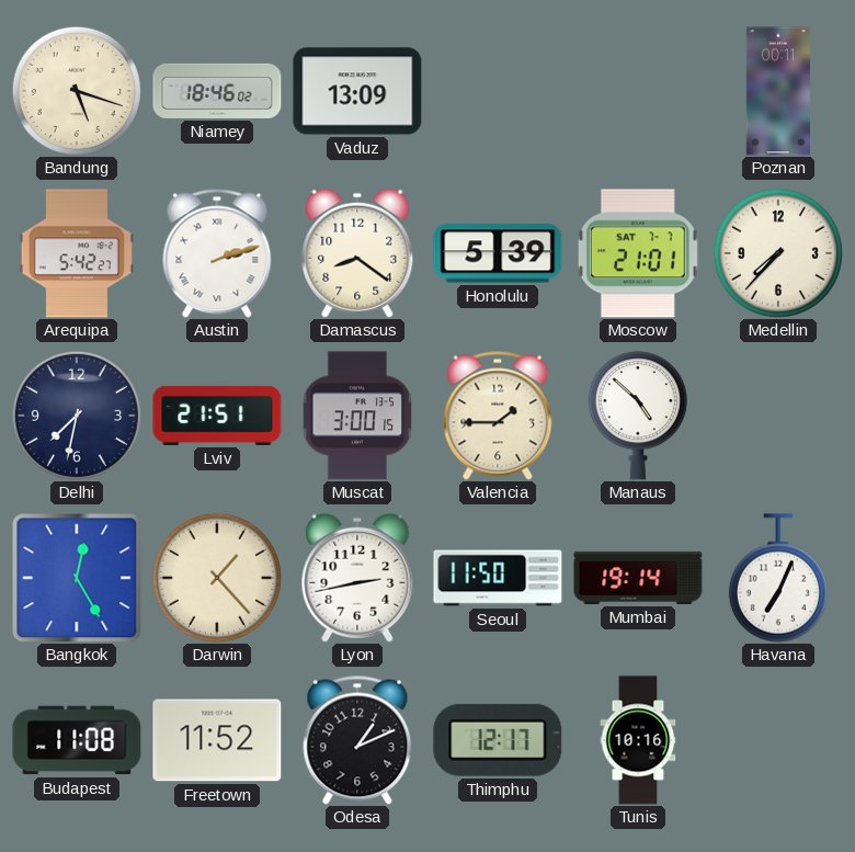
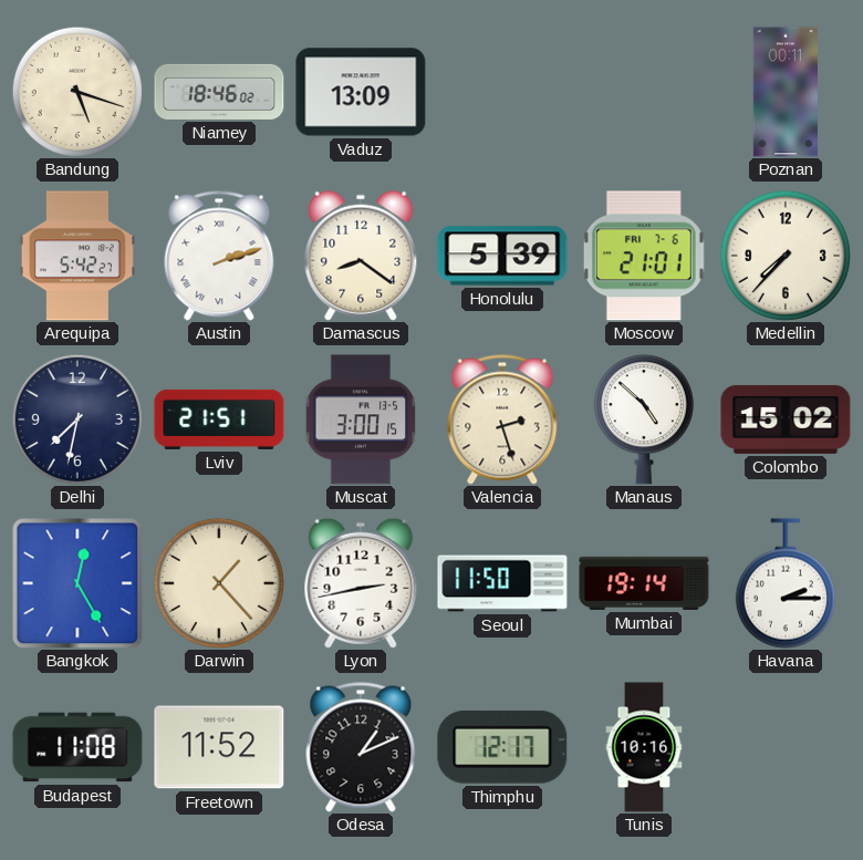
Moscow date: SAT 7-7 -> FRI 7-6 (644, 256)
Valencia: 1:45 -> 2:27 (502, 419)
Colombo: none -> 15:02 (786, 419)
Havana: 7:04 -> 2:15 (786, 583)
